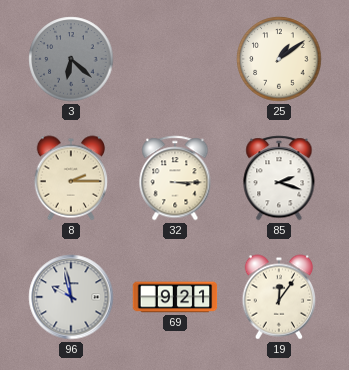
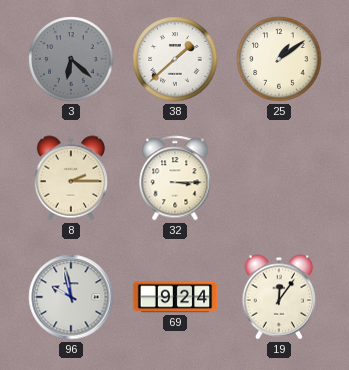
38: none -> 1:38 (175, 59)
85: 2:18 -> none (279, 178)
69: 9:21 -> 9:24 (175, 297)
